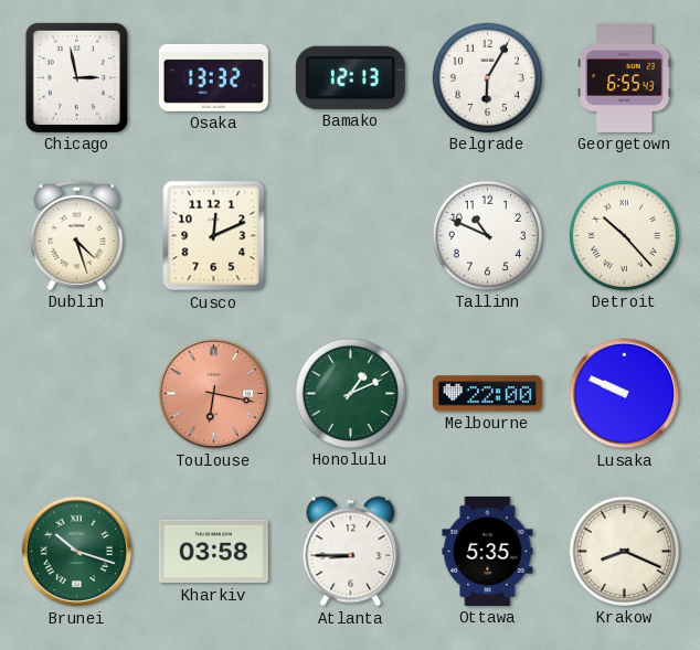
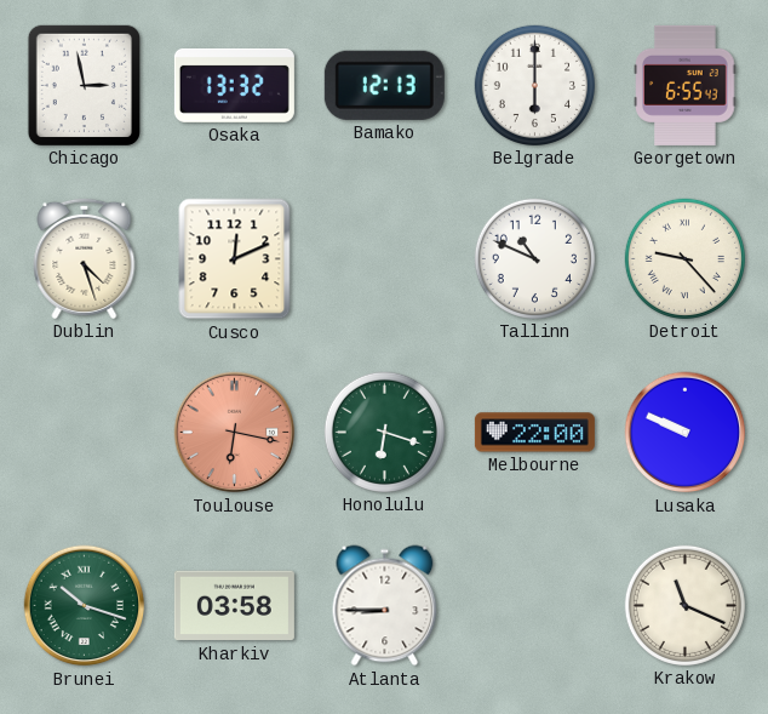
Belgrade: 6:05 -> 6:00 (534, 85)
Detroit: 10:23 -> 9:23 (684, 258)
Honolulu: 1:11 -> 6:18 (384, 432)
Ottawa: 5:35 -> none (488, 551)
Krakow: 8:19 -> 11:19 (684, 605)
